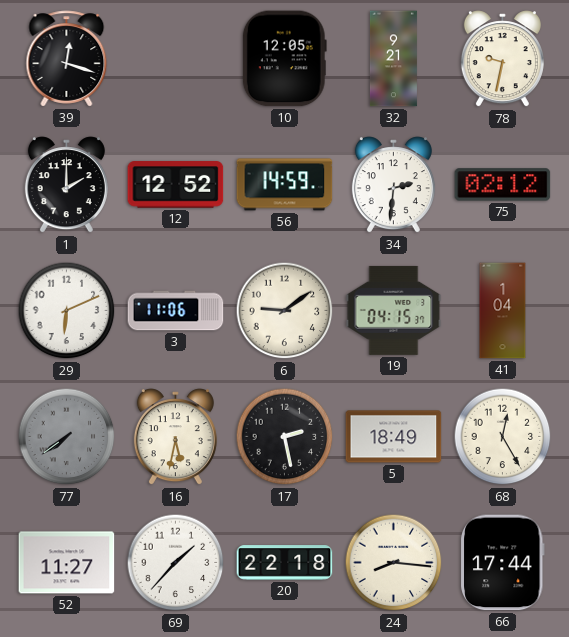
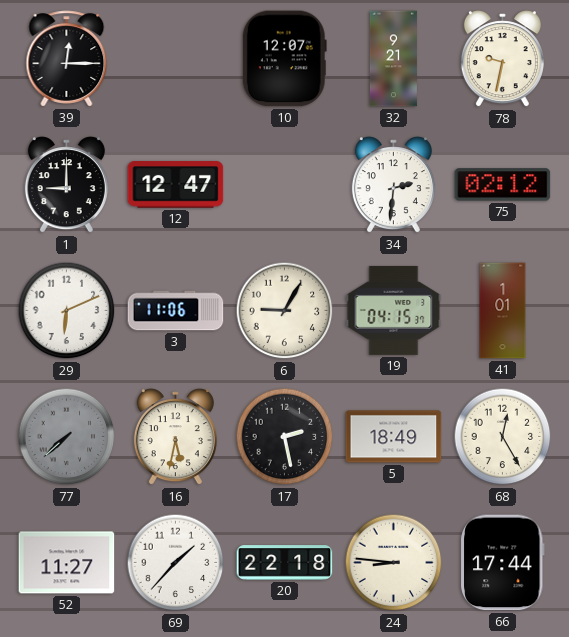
39: 12:18 -> 12:15 (67, 59)
10: 12:05 -> 12:07 (284, 59)
1: 2:00 -> 9:00 (66, 185)
12: 12:52 -> 12:47 (176, 185)
56: 14:59 -> none (285, 185)
6: 9:09 -> 9:05 (285, 311)
41: 1:04 -> 1:01 (503, 311)
77: 7:39 -> 7:38 (67, 437)
24: 8:16 -> 8:46 (394, 563)
